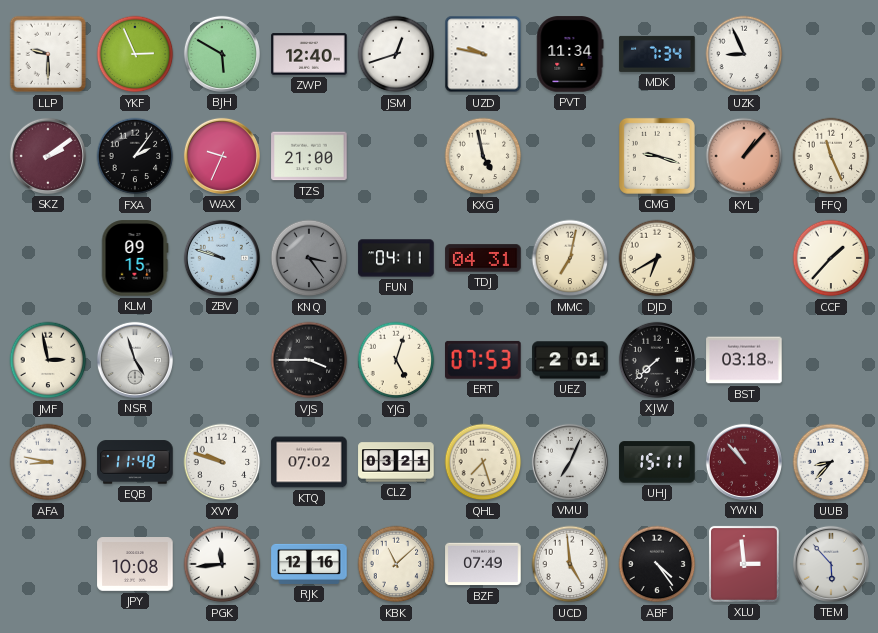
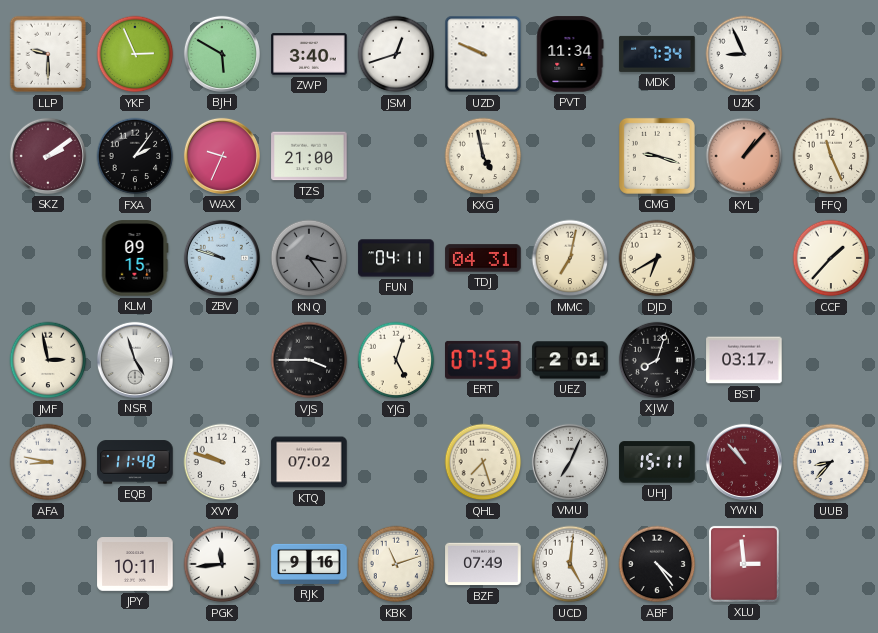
ZWP: 12:40 -> 3:40 (309, 54)
UZD: 9:47 -> 9:49 (483, 54)
XJW: 7:38 -> 8:03 (657, 360)
BST: 03:18 -> 03:17 (744, 360)
CLZ: 03:21 -> none (396, 462)
JPY: 10:08 -> 10:11 (135, 565)
RJK: 12:16 -> 9:16 (309, 564)
KBK: 11:08 -> 11:12 (396, 564)
UCD: 4:59 -> 5:01 (570, 564)
TEM: 5:53 -> none (831, 564)
